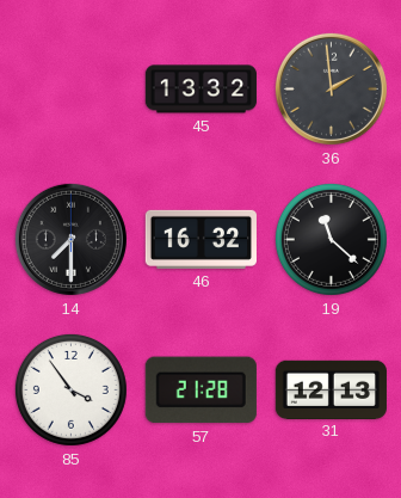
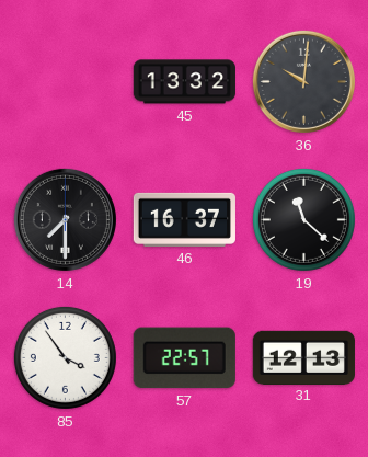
36: 1:59 -> 10:01 (303, 81)
46: 16:32 -> 16:37 (184, 219)
57: 21:28 -> 22:57 (184, 358)
